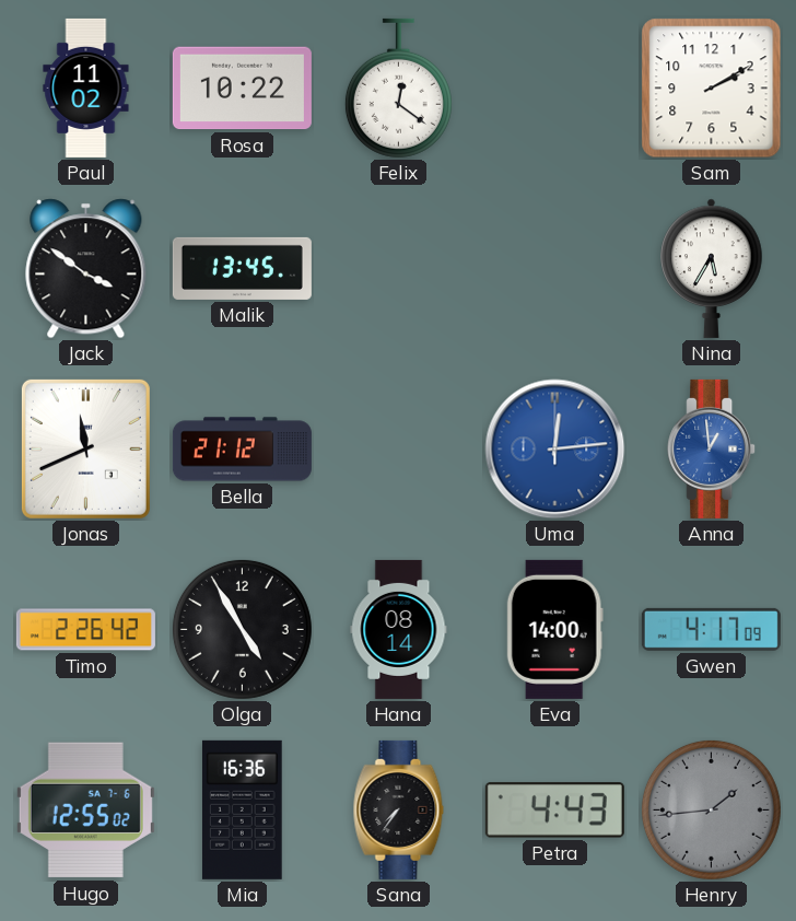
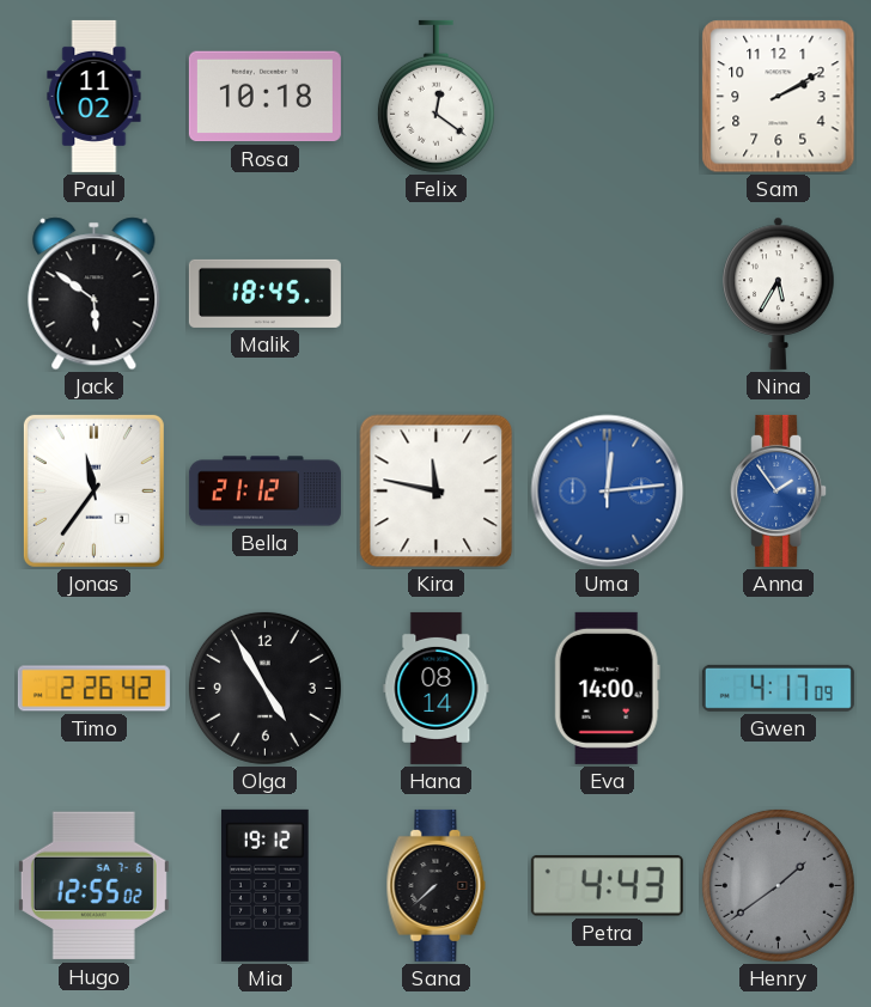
Rosa: 10:22 -> 10:18 (264, 97)
Jack: 3:51 -> 5:51 (95, 294)
Malik: 13:45 -> 18:45 (264, 293)
Jonas: 11:41 -> 11:36 (93, 490)
Kira: none -> 11:47 (437, 492)
Anna: 12:59 -> 1:54 (779, 490)
Mia: 16:36 -> 19:12 (264, 885)
Sana: 7:36 -> 7:38 (437, 885)
Henry: 1:44 -> 1:39 (778, 885)
